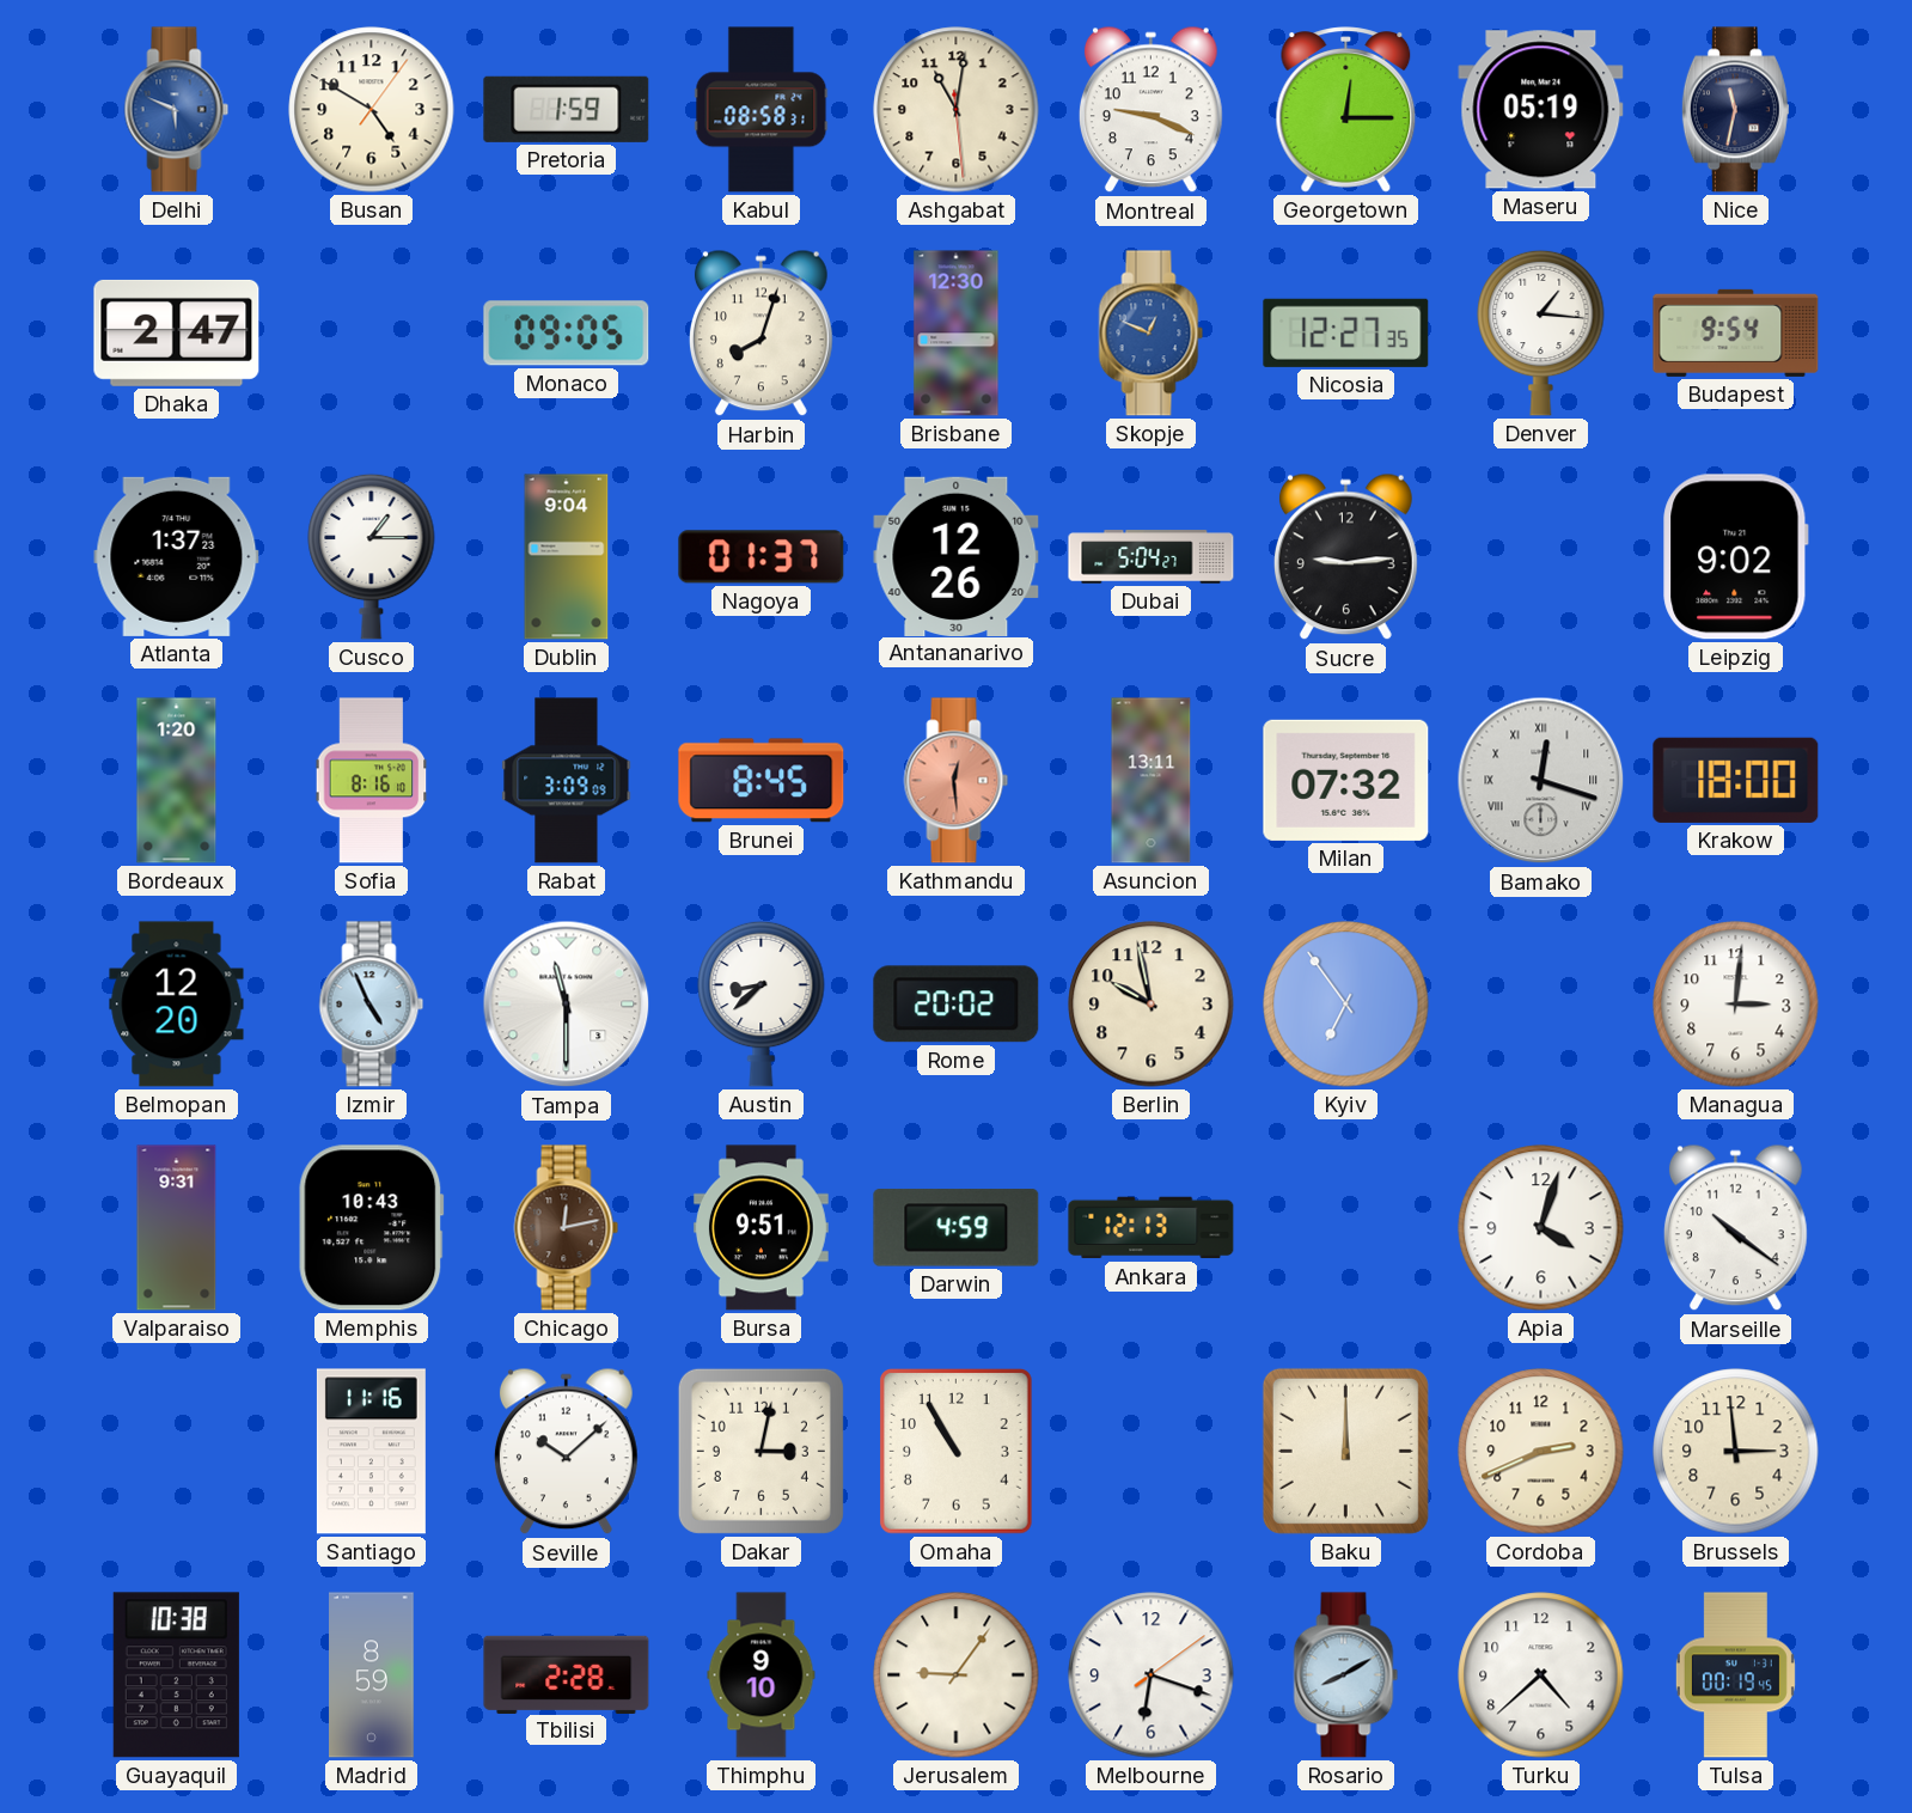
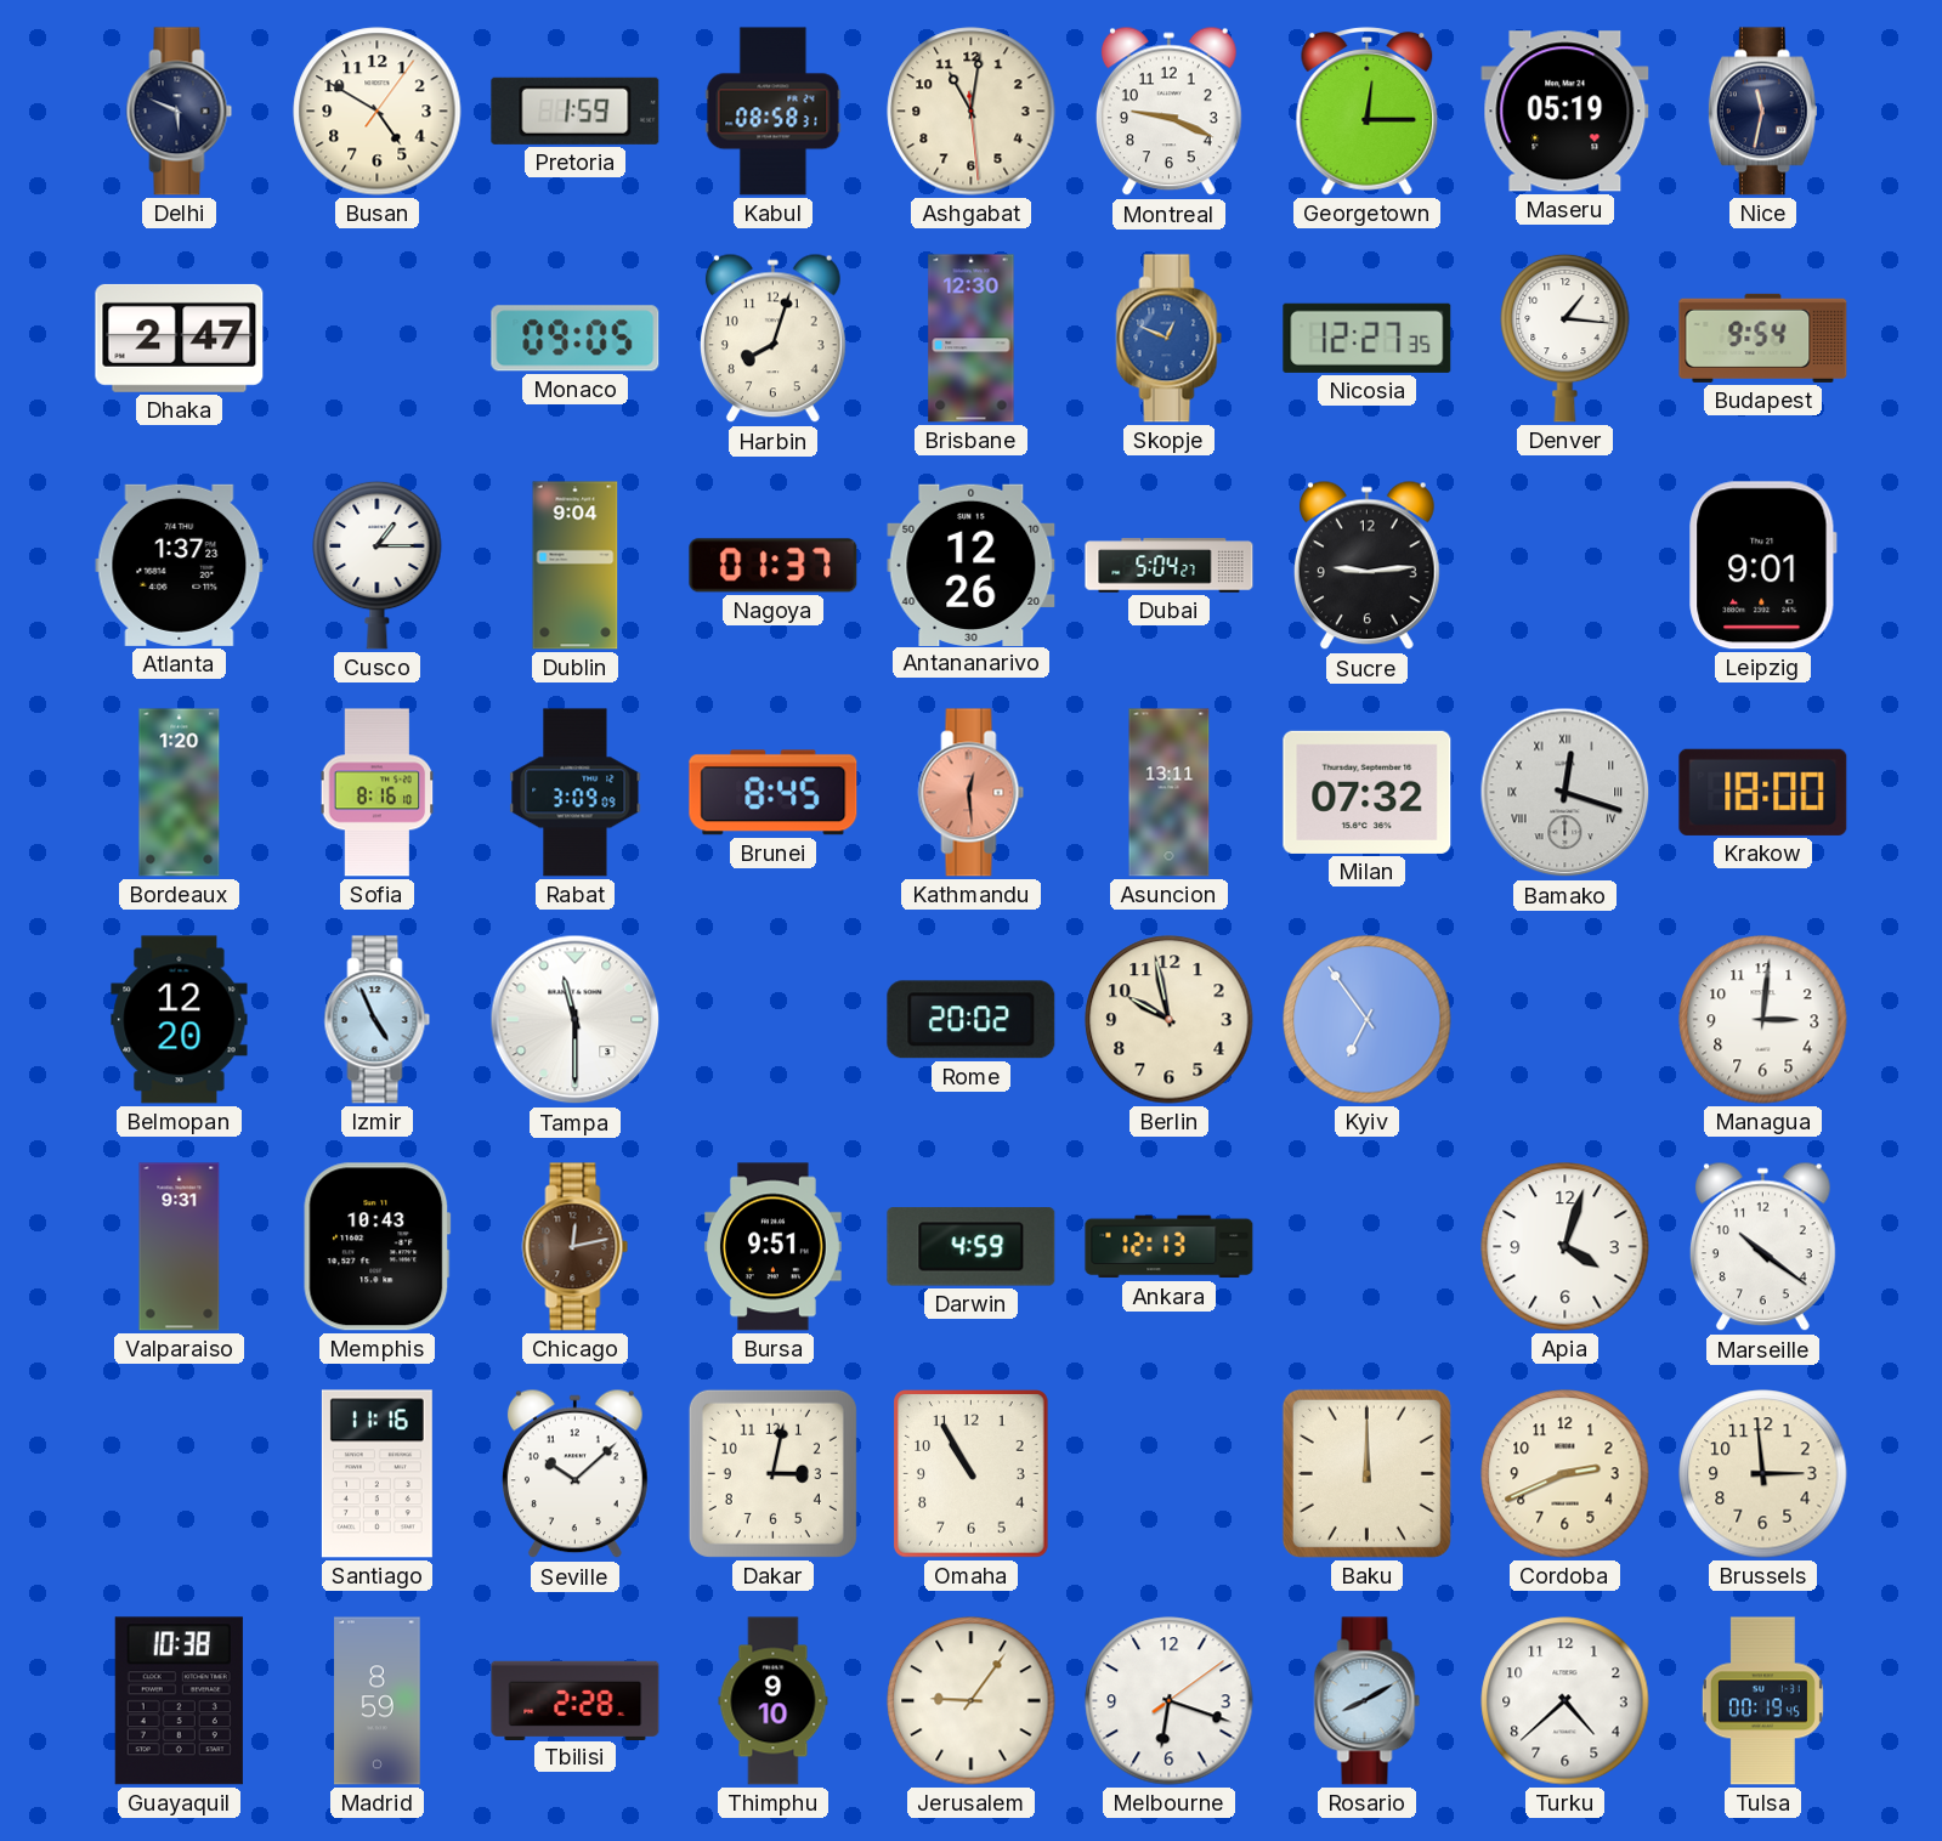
Delhi dial: blue -> navy (180, 112)
Leipzig: 9:02 -> 9:01 (1763, 566)
Austin: 8:38 -> none (762, 1003)
